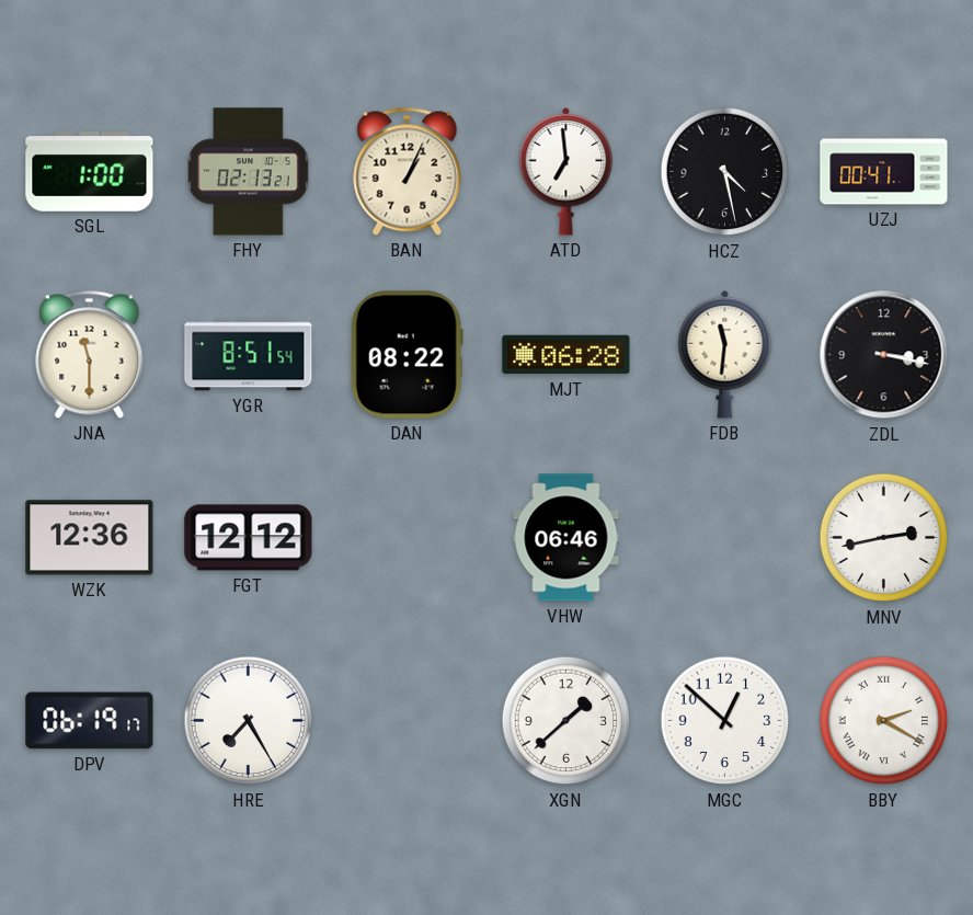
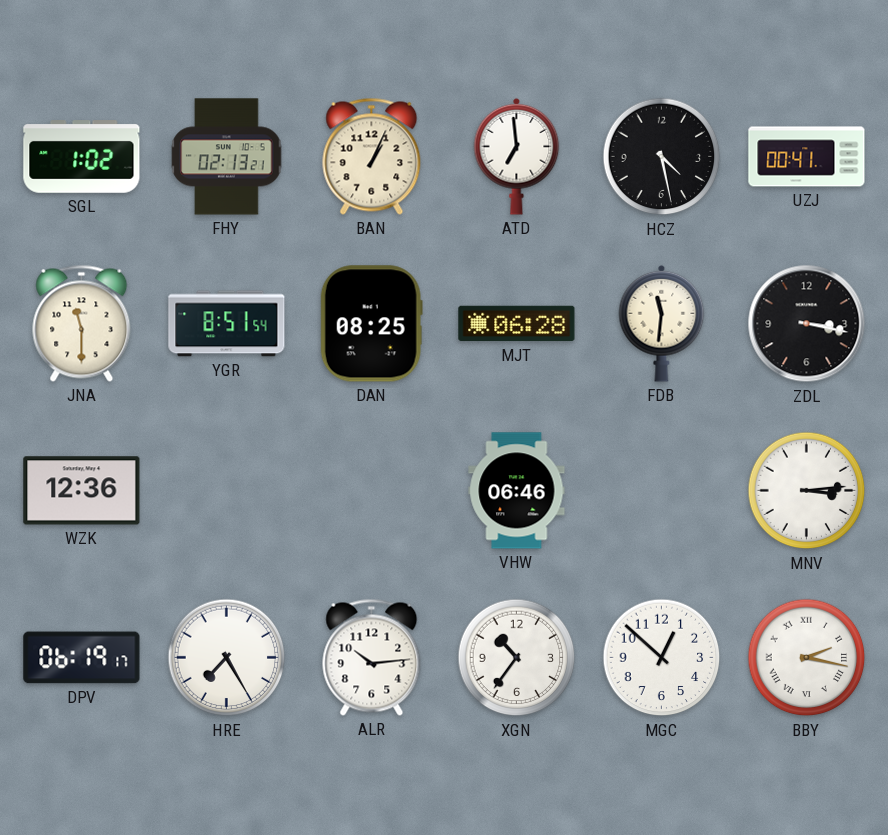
SGL: 1:00 -> 1:02 (82, 157)
DAN: 08:22 -> 08:25 (371, 324)
FGT: 12:12 -> none (249, 538)
MNV: 2:43 -> 3:14 (807, 491)
ALR: none -> 10:14 (372, 657)
XGN: 1:38 -> 10:36 (517, 658)
BBY: 2:20 -> 2:17 (807, 658)
